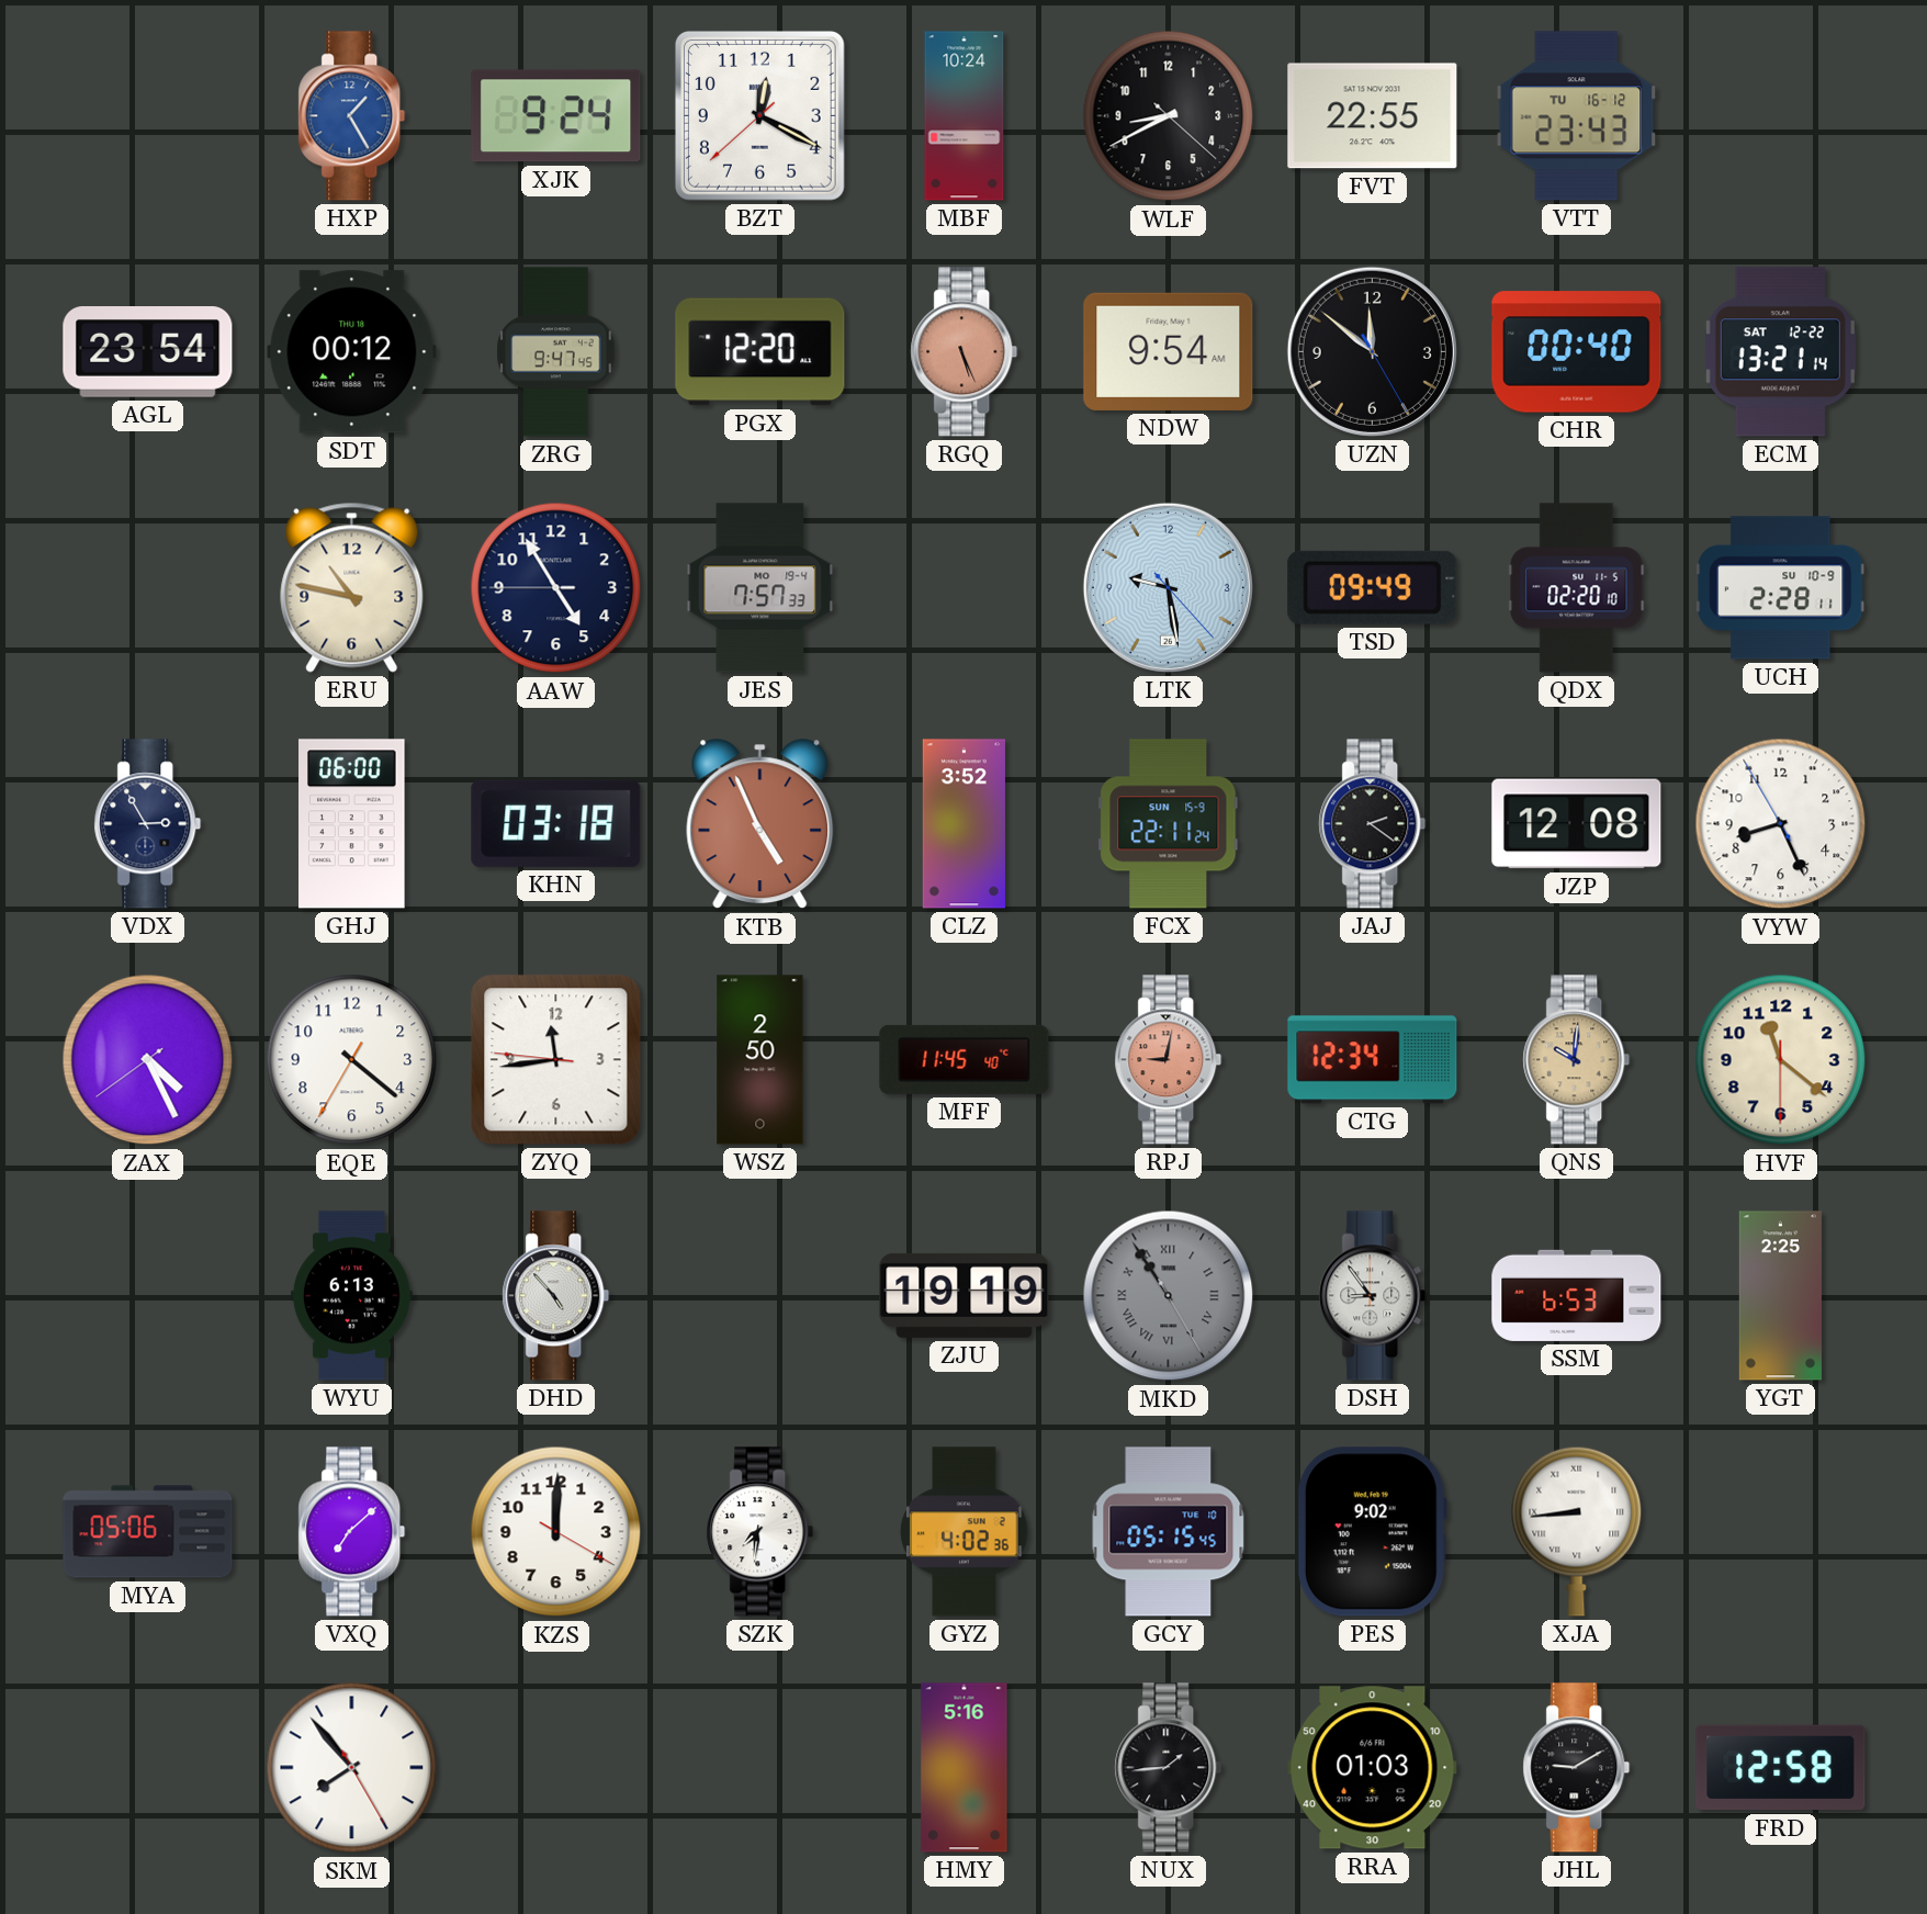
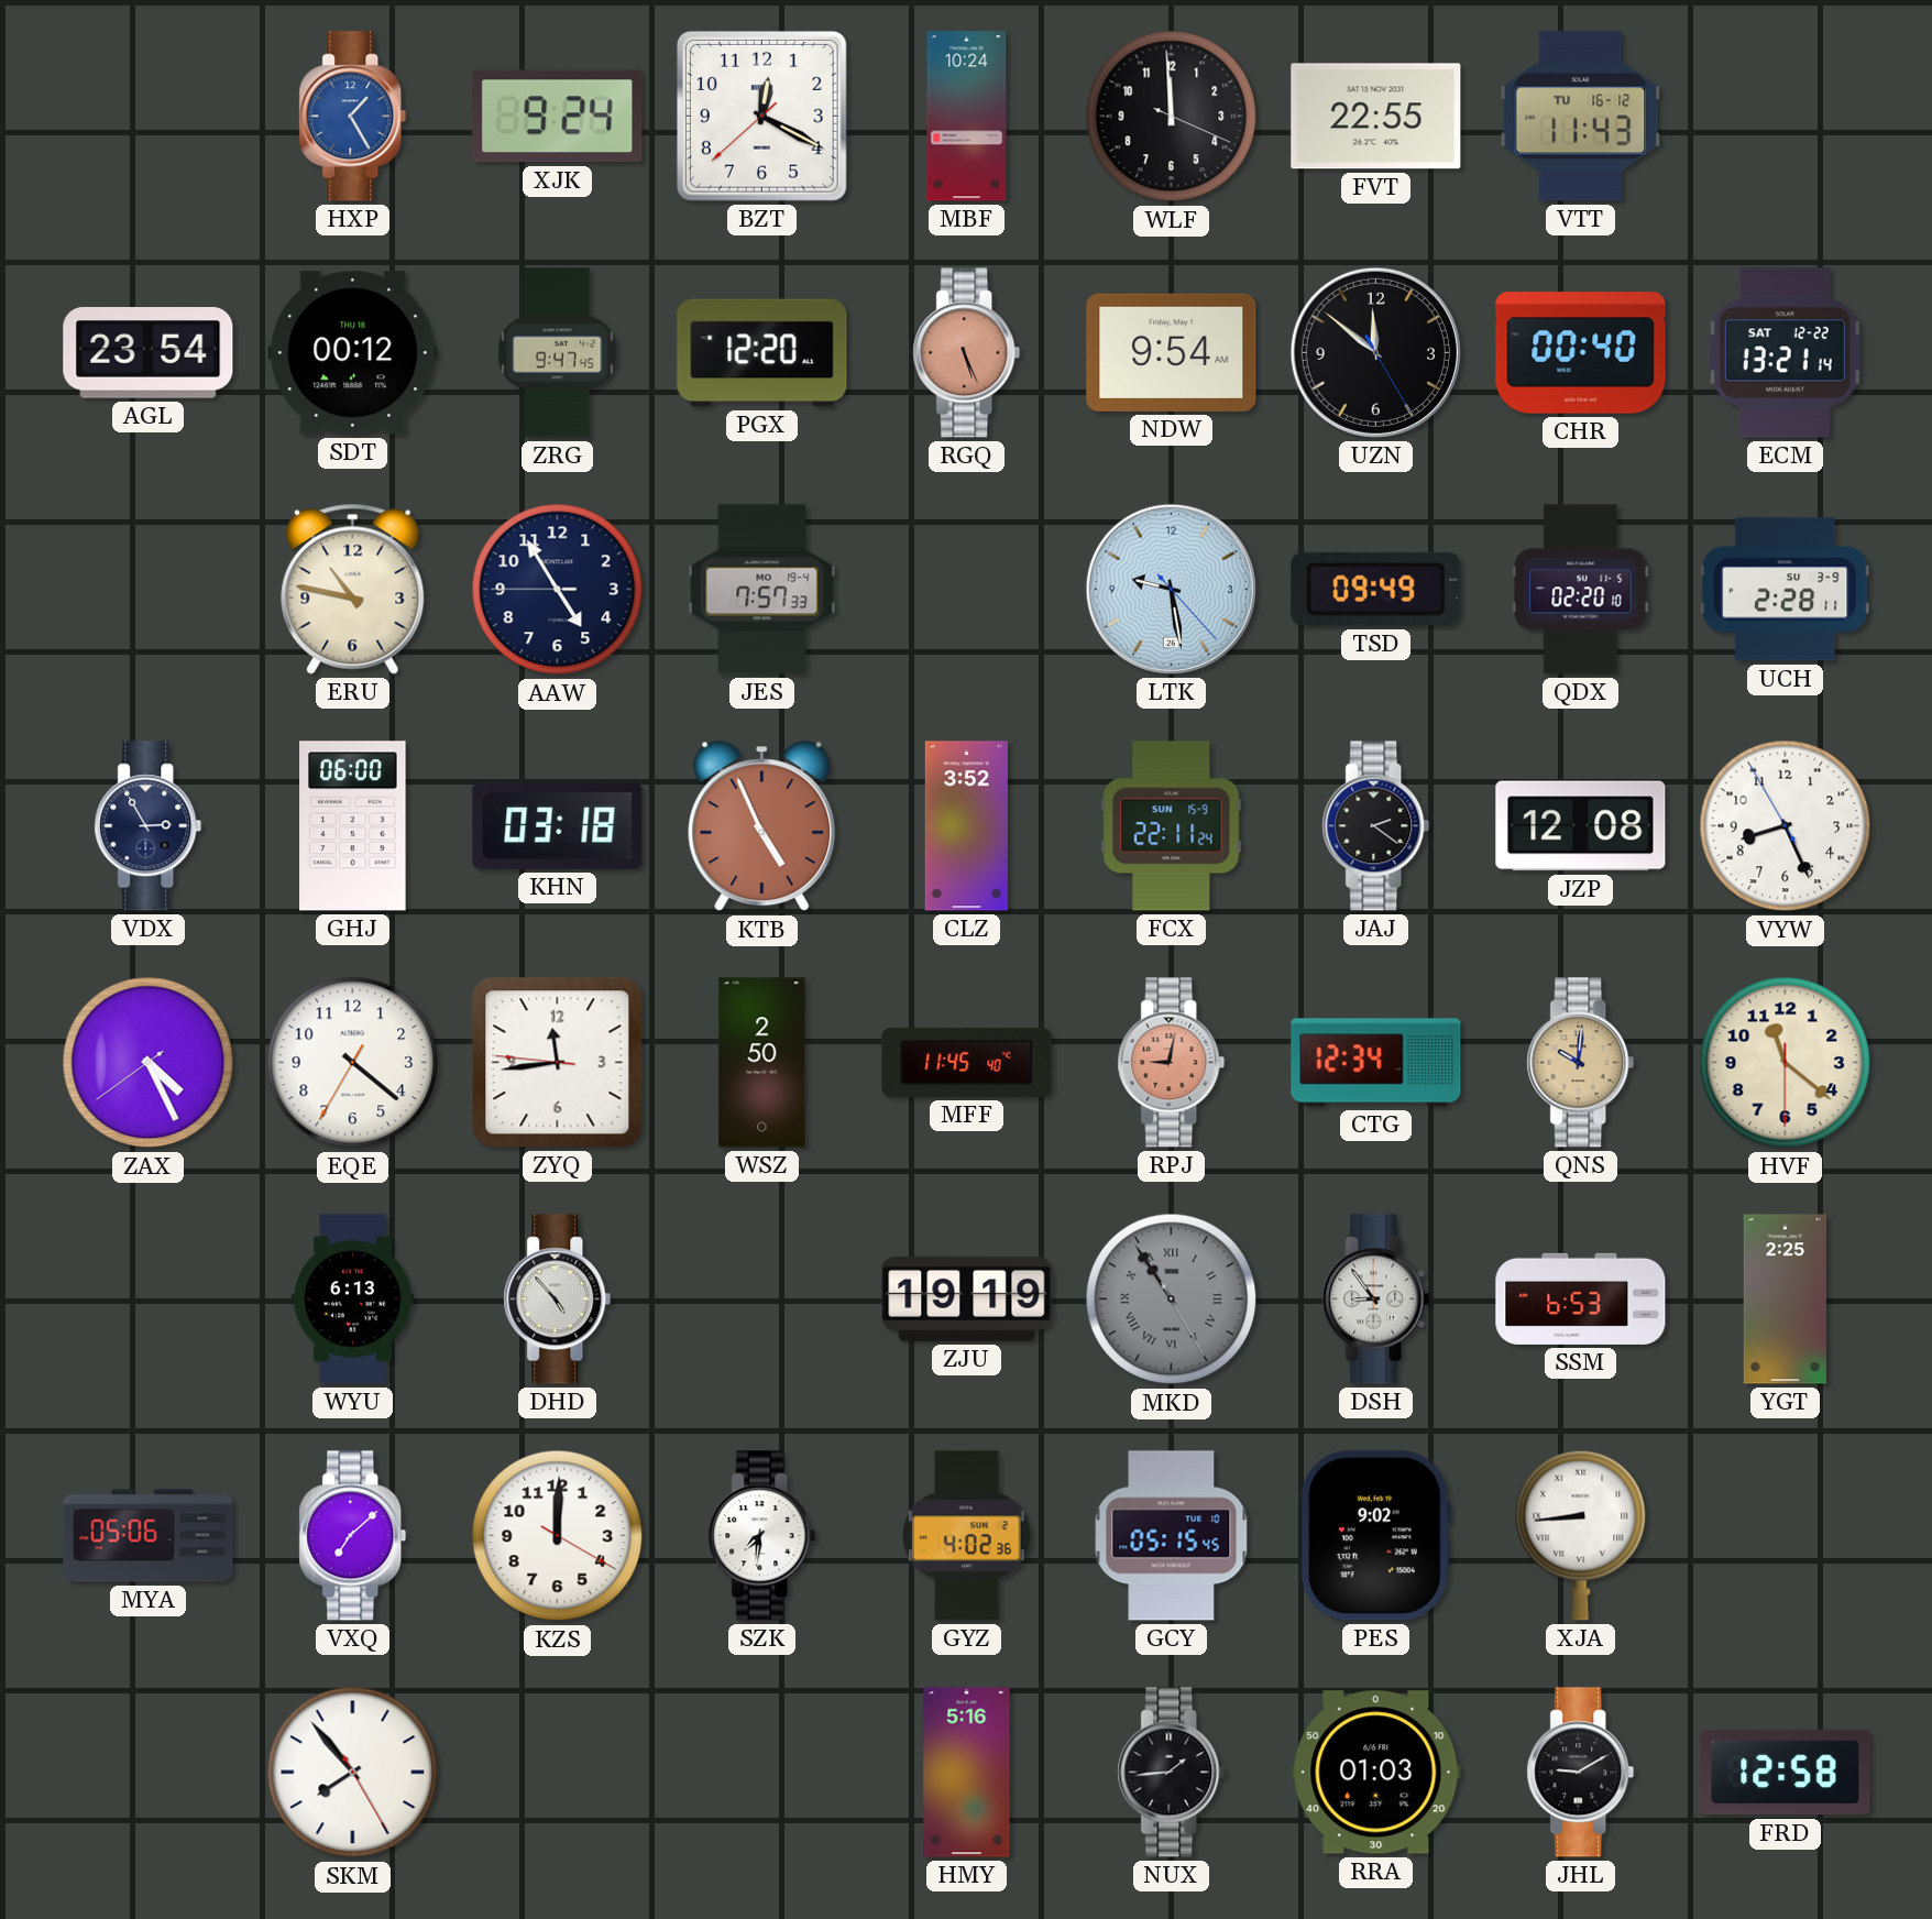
WLF: 8:40 -> 11:59 (1172, 117)
VTT: 23:43 -> 11:43 (1581, 117)
UCH date: SU 10-9 -> SU 3-9 (1786, 590)
